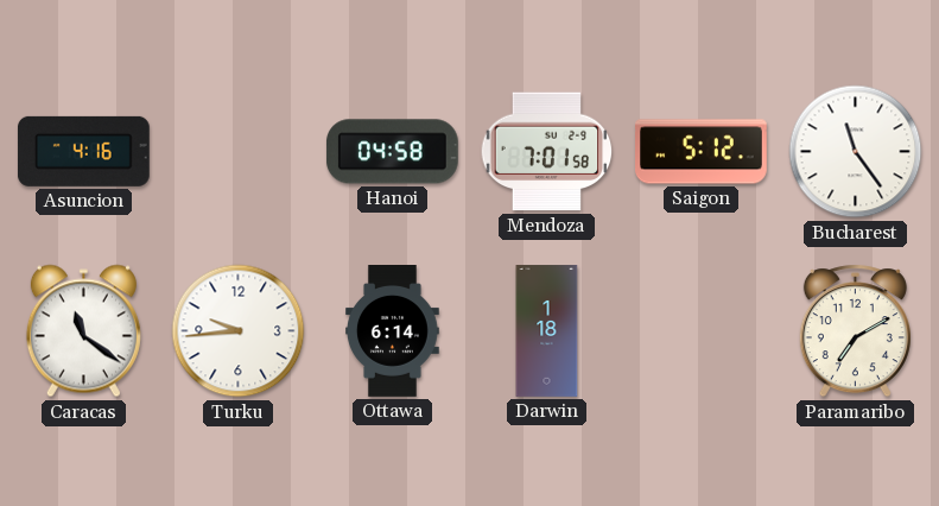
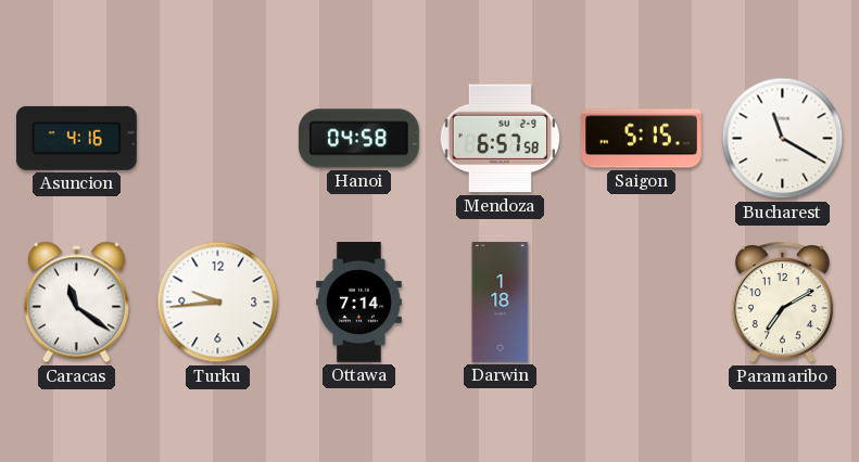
Mendoza: 7:01 -> 6:57 (501, 139)
Saigon: 5:12 -> 5:15 (642, 139)
Bucharest: 11:24 -> 11:20 (783, 139)
Ottawa: 6:14 -> 7:14 (359, 303)
